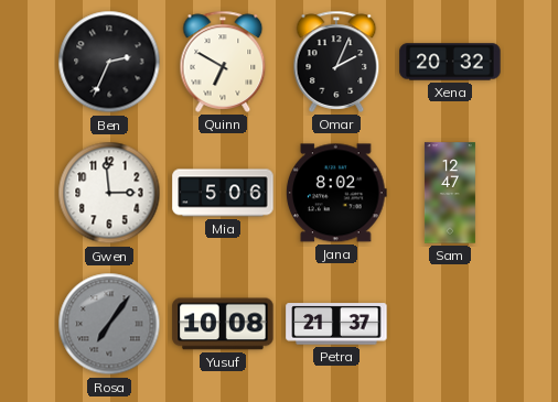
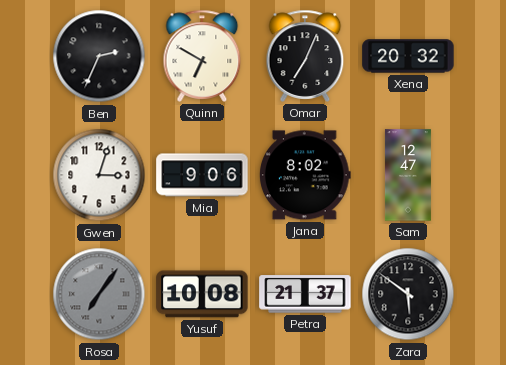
Omar: 2:04 -> 7:04 (305, 56)
Gwen: 2:59 -> 3:03 (99, 175)
Mia: 5:06 -> 9:06 (202, 175)
Zara: none -> 5:51 (408, 294)
